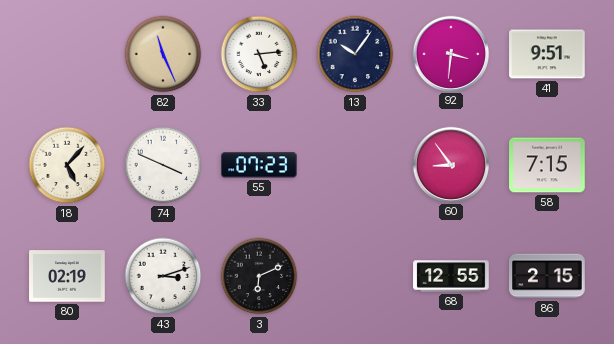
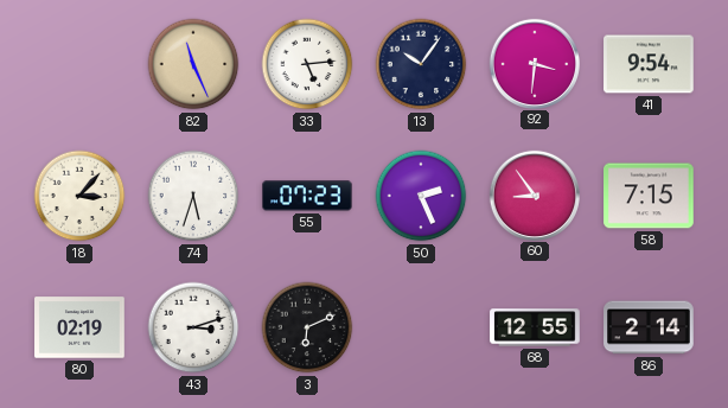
41: 9:51 -> 9:54 (649, 64)
18: 5:07 -> 3:07 (79, 196)
74: 3:49 -> 5:33 (193, 196)
50: none -> 2:26 (421, 196)
86: 2:15 -> 2:14 (649, 327)
